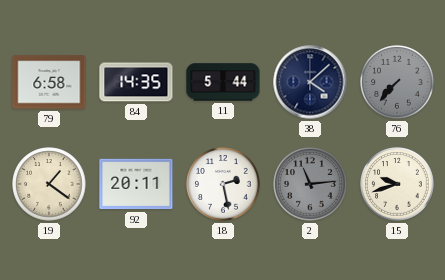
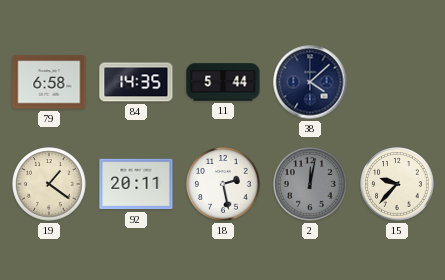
76: 7:37 -> none (397, 82)
2: 11:14 -> 12:02 (310, 184)
15: 9:42 -> 9:37 (397, 184)
